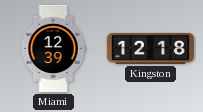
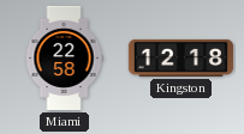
Miami: 12:39 -> 22:58 (64, 57)
